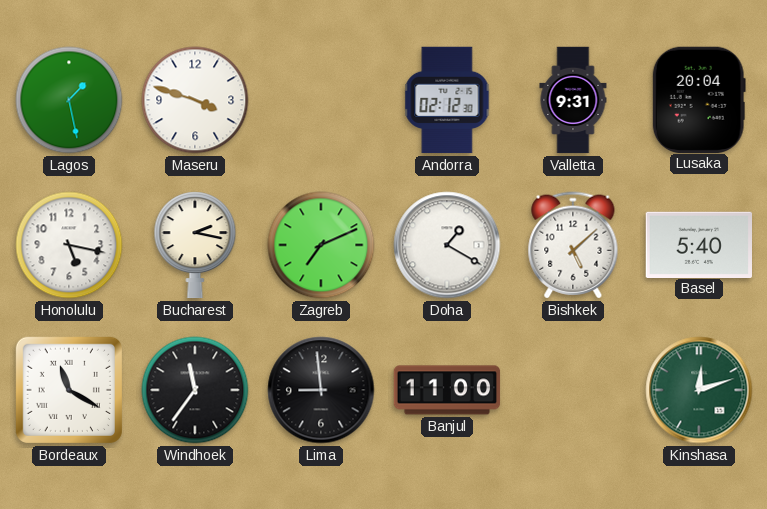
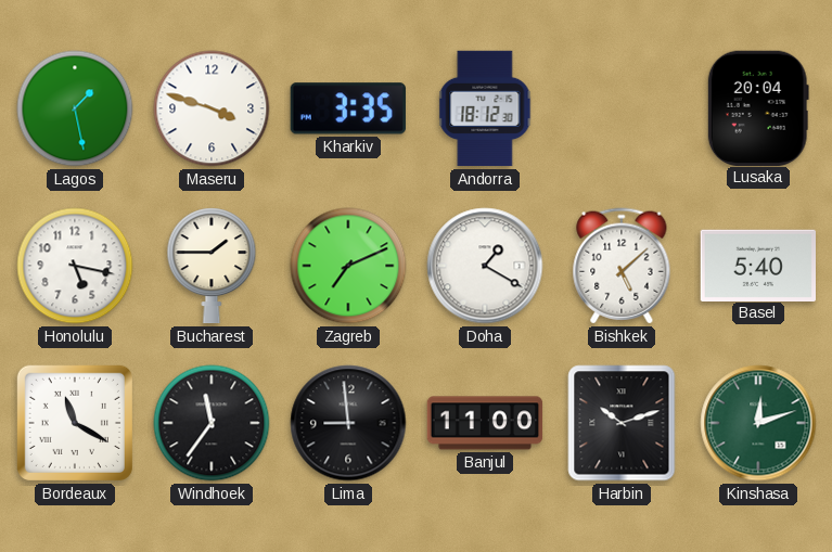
Kharkiv: none -> 3:35 (348, 108)
Andorra: 02:12 -> 18:12 (485, 108)
Valletta: 9:31 -> none (573, 100)
Bucharest: 2:17 -> 1:45 (212, 266)
Harbin: none -> 10:12 (622, 423)
